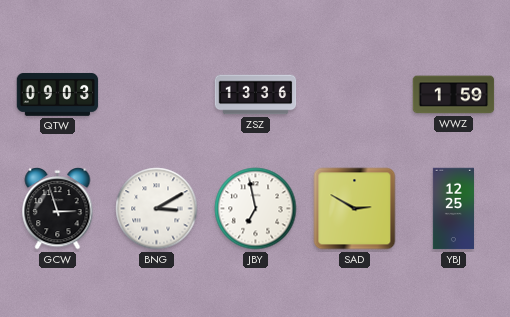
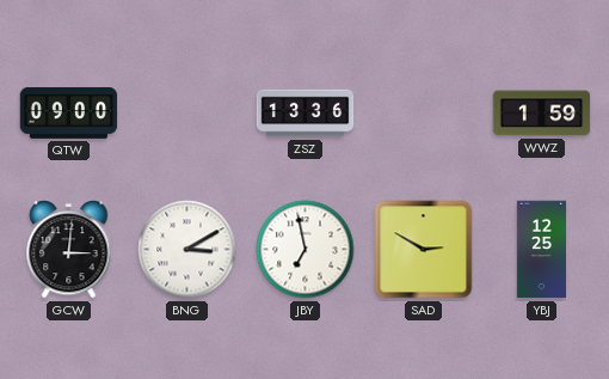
QTW: 09:03 -> 09:00 (69, 112)
GCW: 2:57 -> 3:01 (69, 250)
